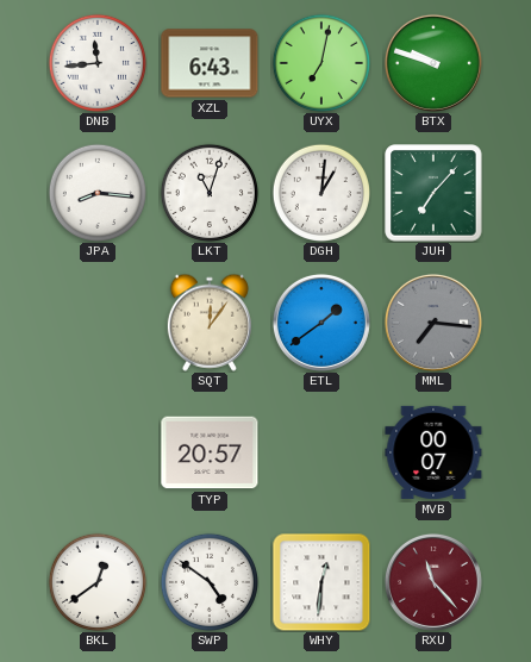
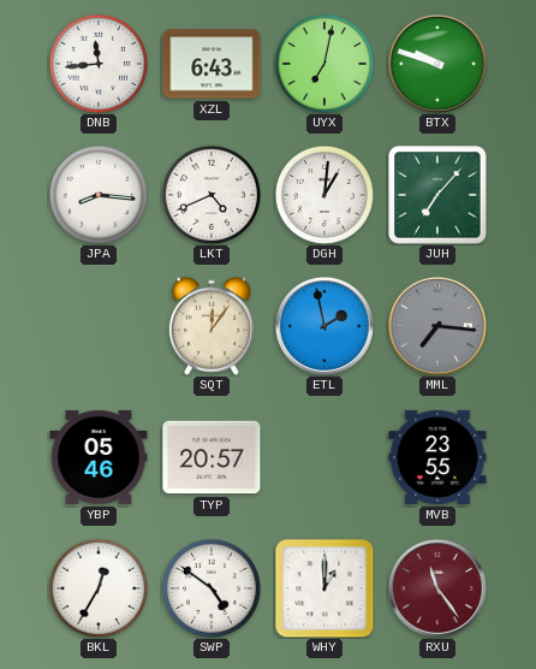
LKT: 11:03 -> 4:41 (210, 194)
ETL: 1:39 -> 1:58 (324, 326)
YBP: none -> 05:46 (99, 457)
MVB: 00:07 -> 23:55 (437, 457)
BKL: 12:39 -> 12:35 (97, 587)
WHY: 12:31 -> 1:00 (324, 588)
RXU: 11:23 -> 11:24 (437, 588)
